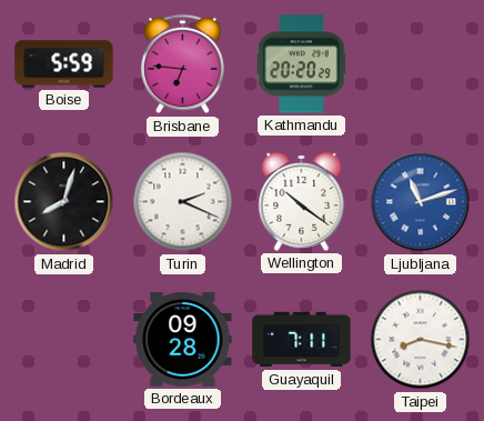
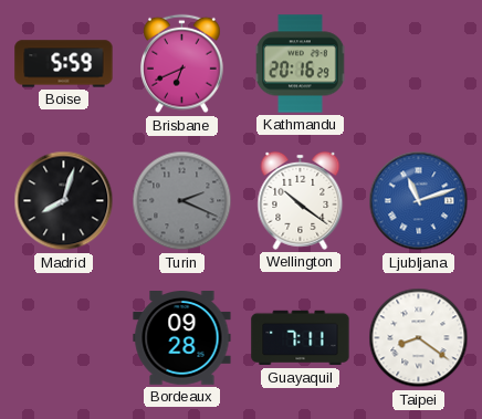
Brisbane: 6:46 -> 6:41 (182, 64)
Kathmandu: 20:20 -> 20:16 (301, 64)
Turin dial: white -> grey (182, 201)
Taipei: 8:17 -> 8:21 (419, 338)
